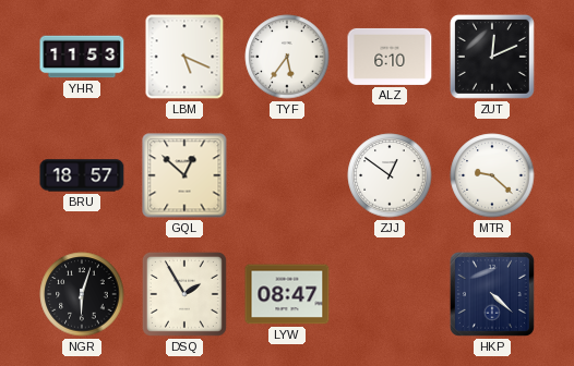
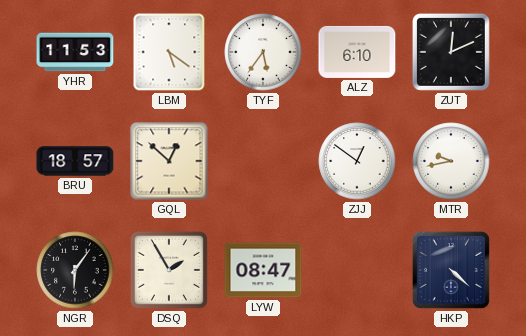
LBM: 5:19 -> 5:21 (169, 52)
MTR: 9:22 -> 9:43 (451, 161)
NGR: 6:03 -> 6:06 (75, 270)
